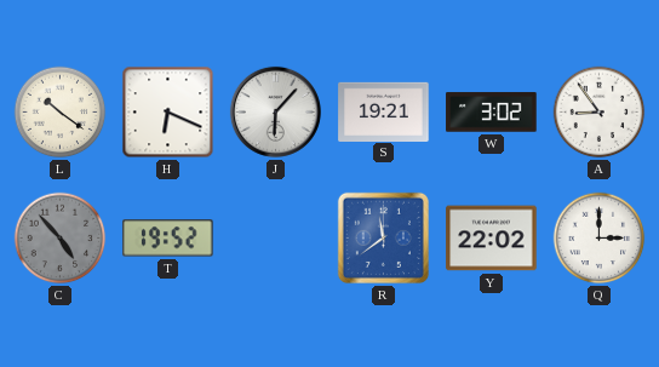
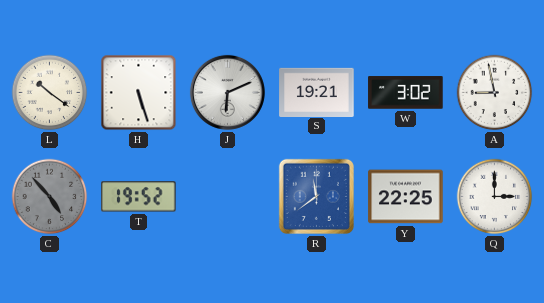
H: 6:19 -> 5:27 (139, 93)
J: 6:07 -> 6:11 (227, 92)
A: 8:54 -> 8:58 (495, 93)
Y: 22:02 -> 22:25 (406, 197)
